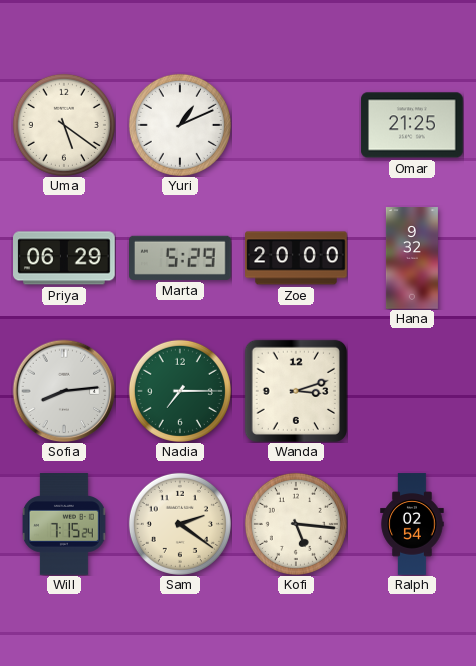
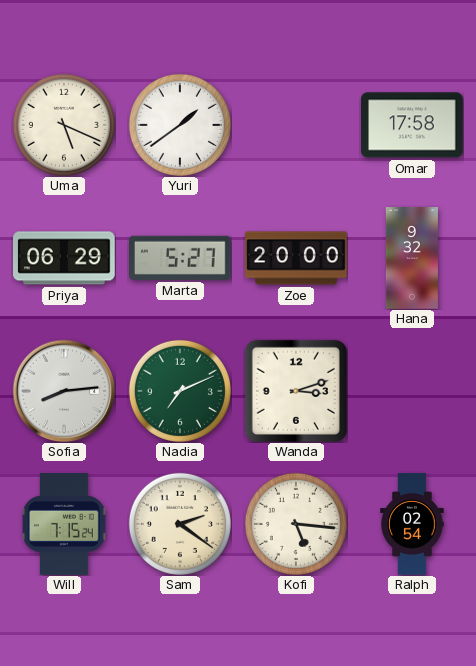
Uma: 5:21 -> 5:19 (64, 125)
Yuri: 1:11 -> 1:39 (180, 125)
Omar: 21:25 -> 17:58 (412, 125)
Marta: 5:29 -> 5:27 (181, 258)
Nadia: 7:15 -> 7:11 (180, 391)
